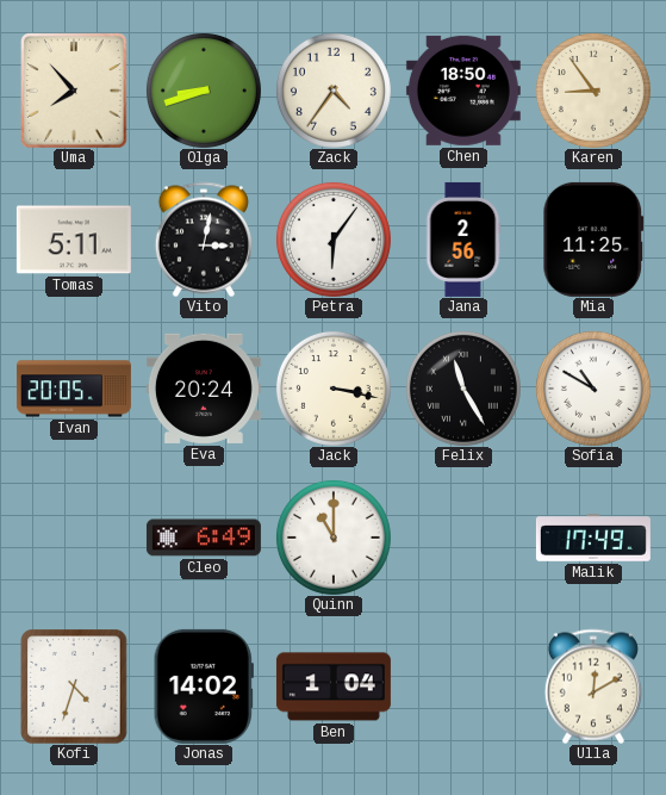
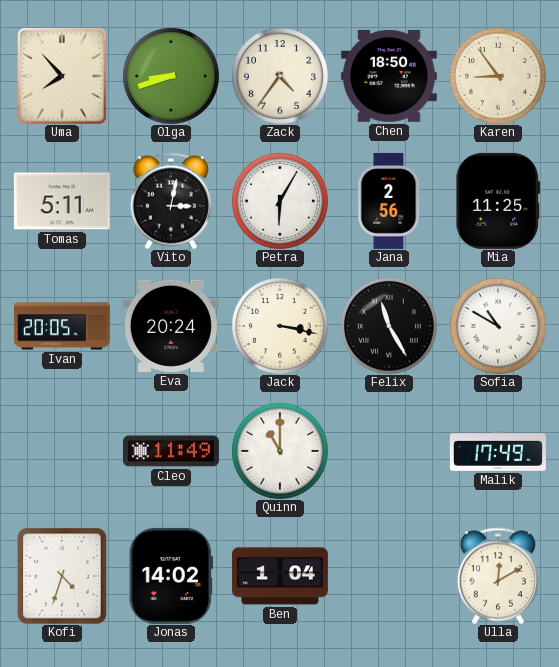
Petra: 6:06 -> 6:05 (280, 201)
Cleo: 6:49 -> 11:49 (171, 451)
